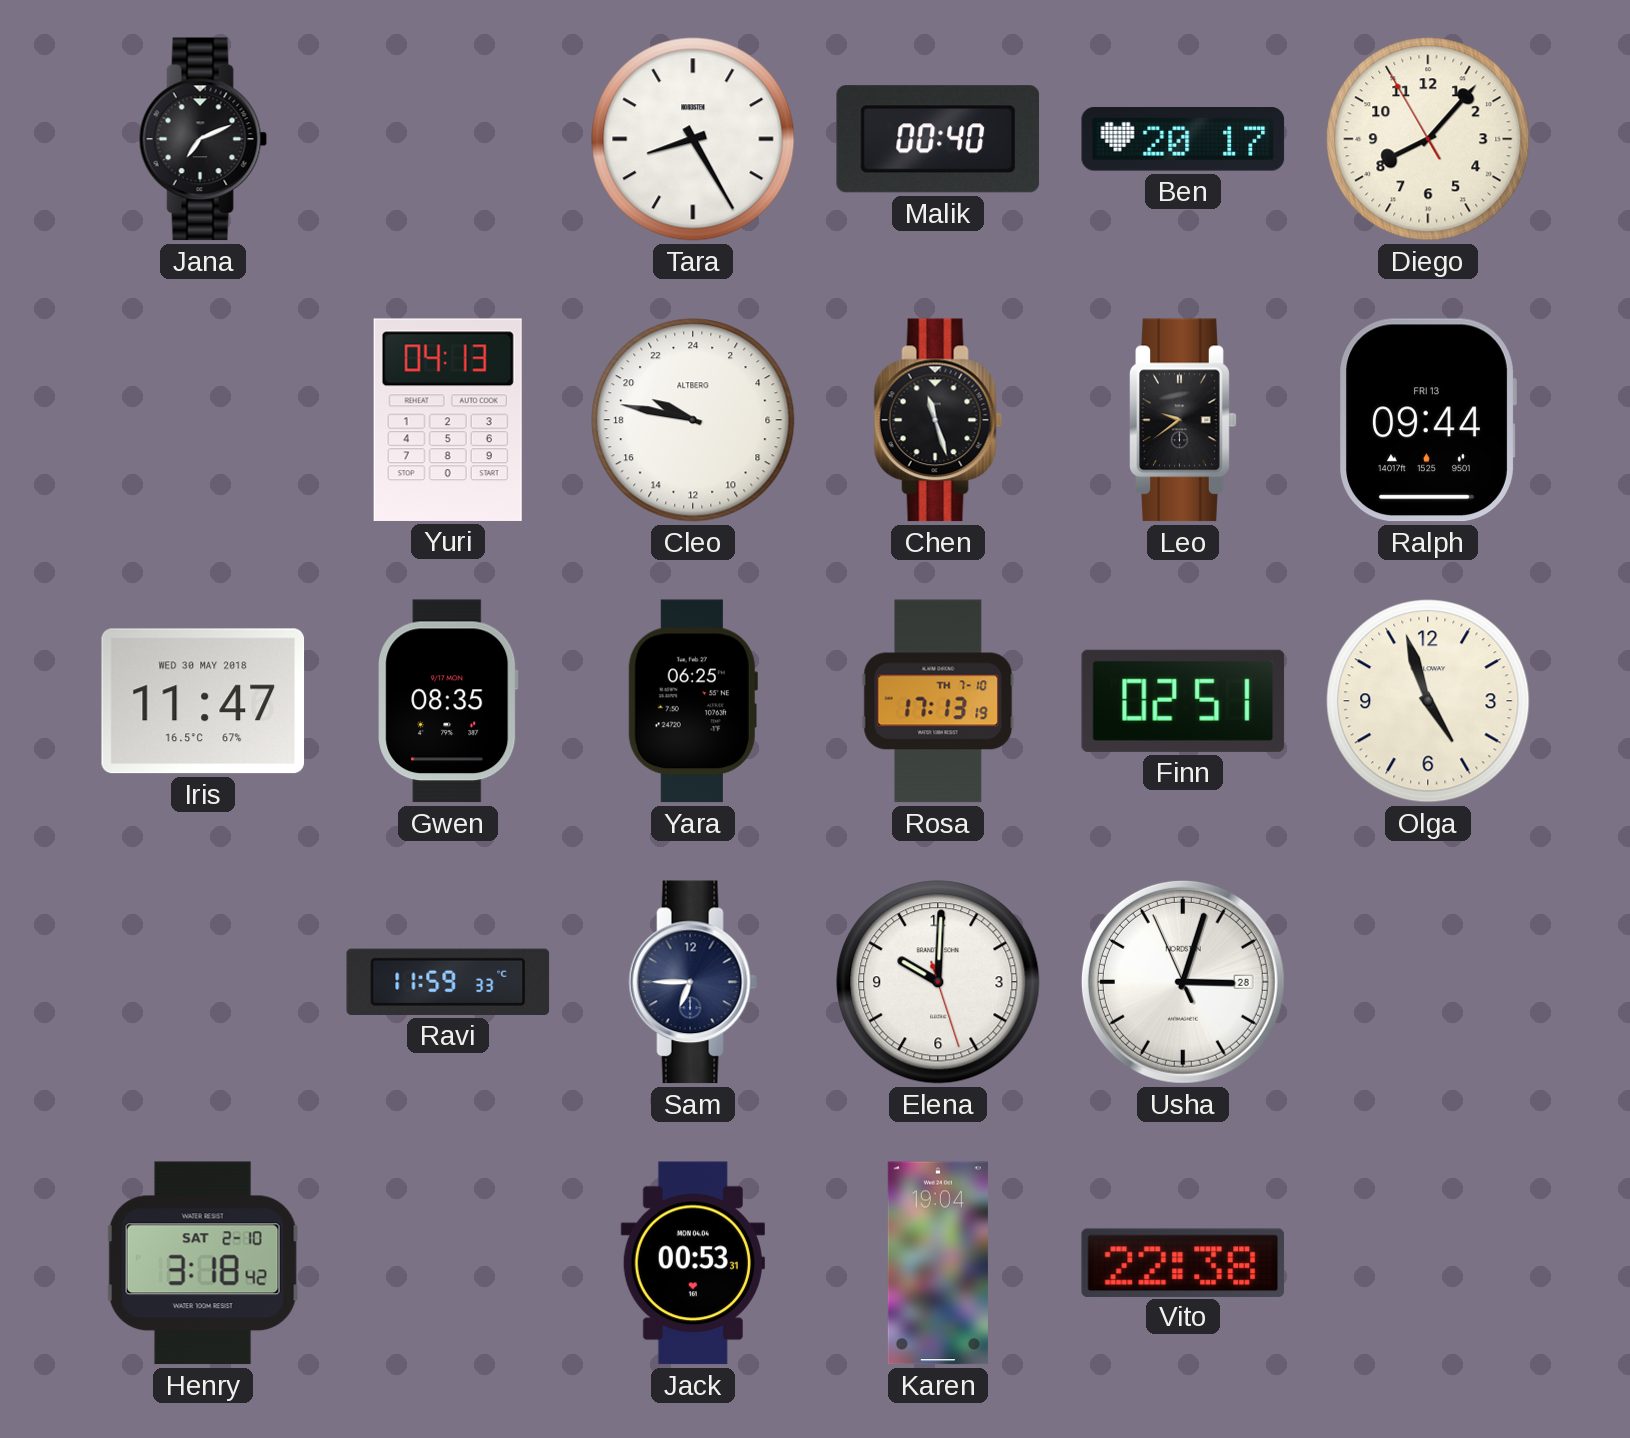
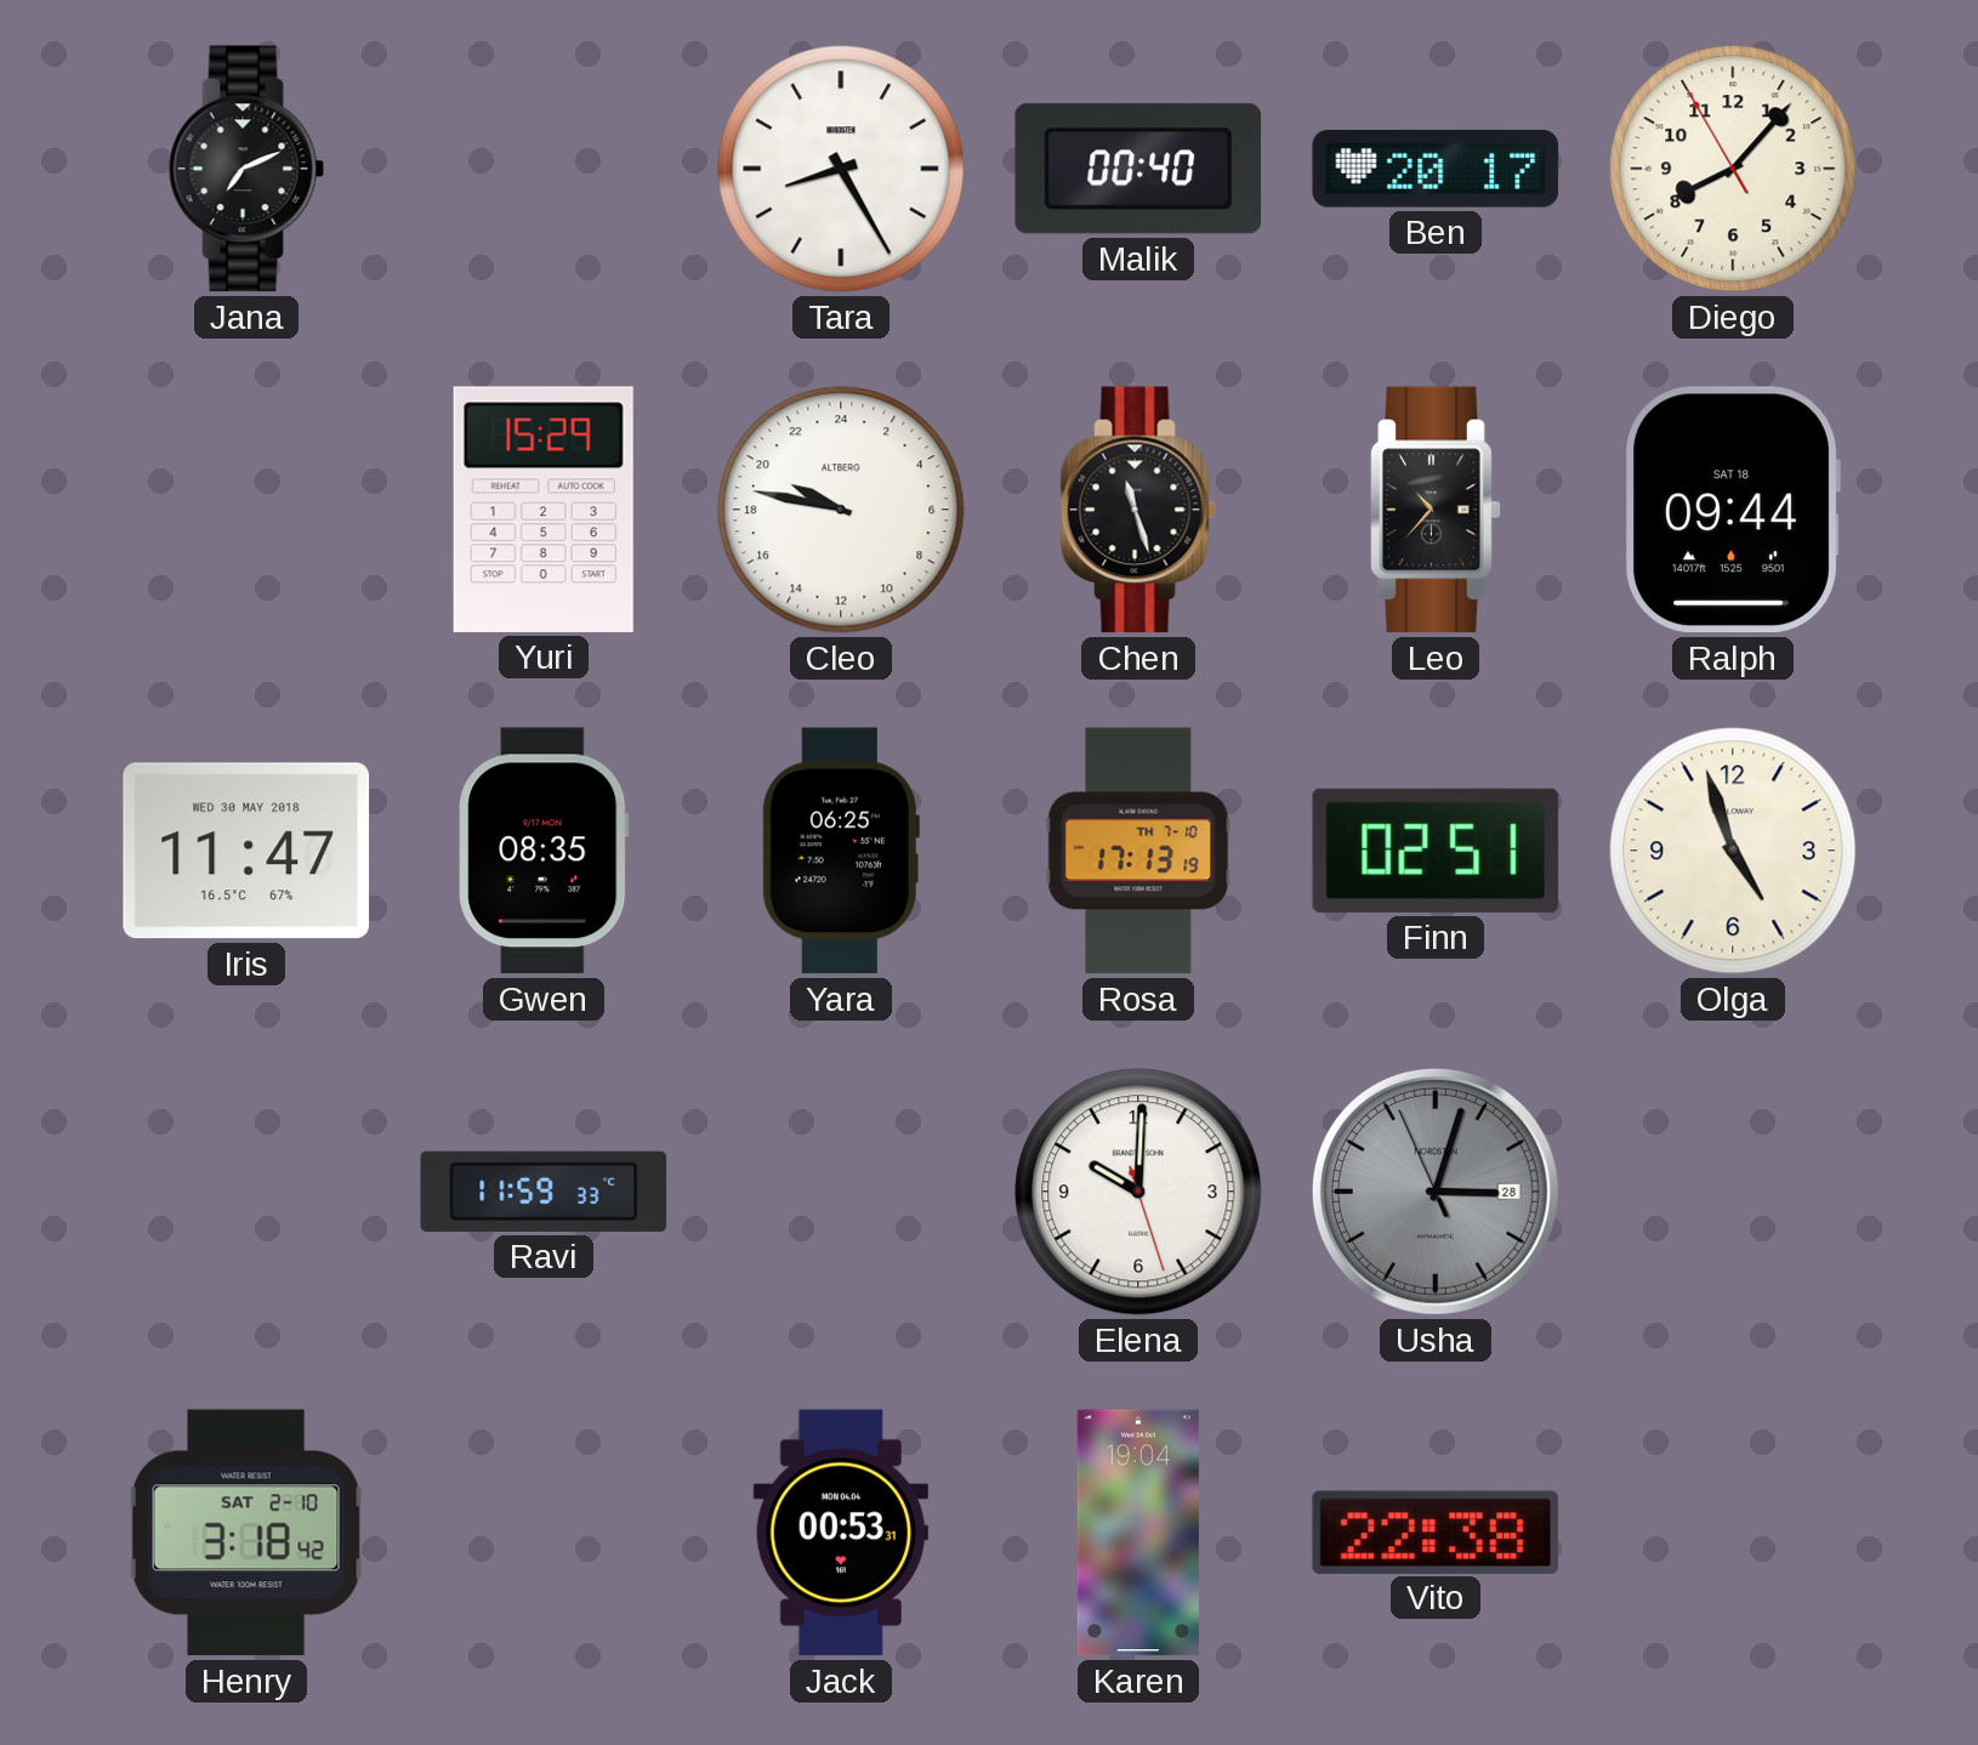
Yuri: 04:13 -> 15:29 (544, 510)
Leo: 9:39 -> 10:37 (1436, 510)
Ralph date: FRI 13 -> SAT 18 (1733, 510)
Sam: 6:45 -> none (693, 982)
Usha dial: white -> grey (1436, 1192)
